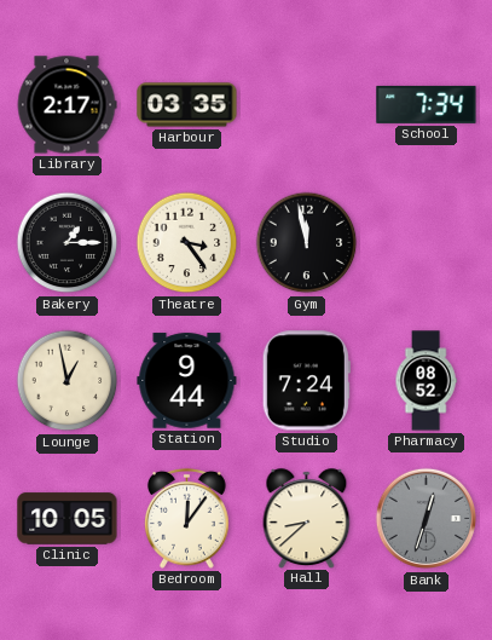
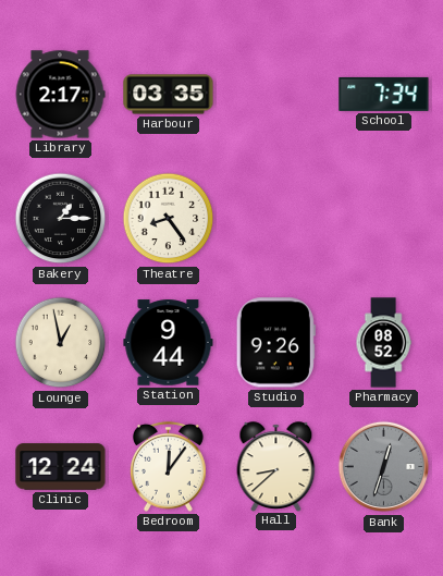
Theatre: 3:24 -> 8:24 (169, 219)
Gym: 11:58 -> none (307, 243)
Studio: 7:24 -> 9:26 (275, 343)
Clinic: 10:05 -> 12:24 (61, 467)
